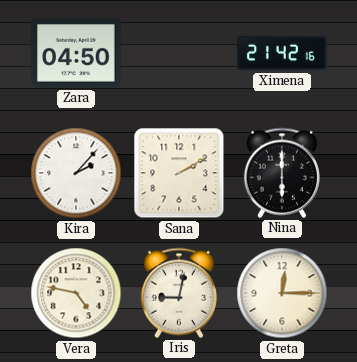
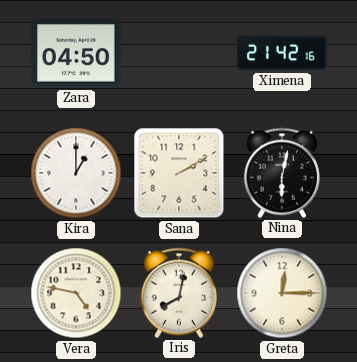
Kira: 2:07 -> 1:00 (76, 173)
Nina: 6:00 -> 6:02 (282, 173)
Iris: 9:02 -> 8:02 (179, 293)
